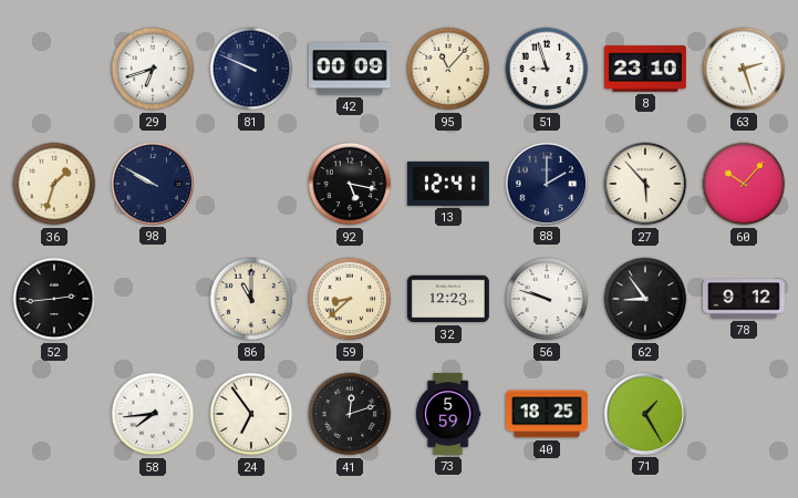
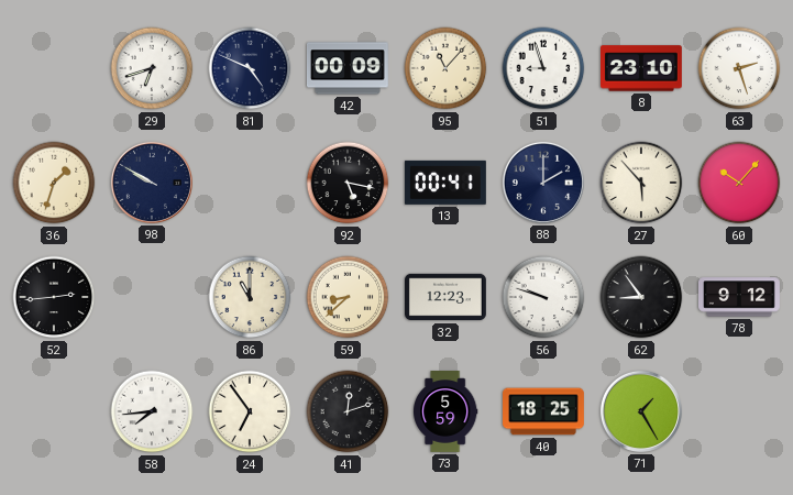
81: 9:49 -> 4:49 (250, 68)
13: 12:41 -> 00:41 (445, 183)
